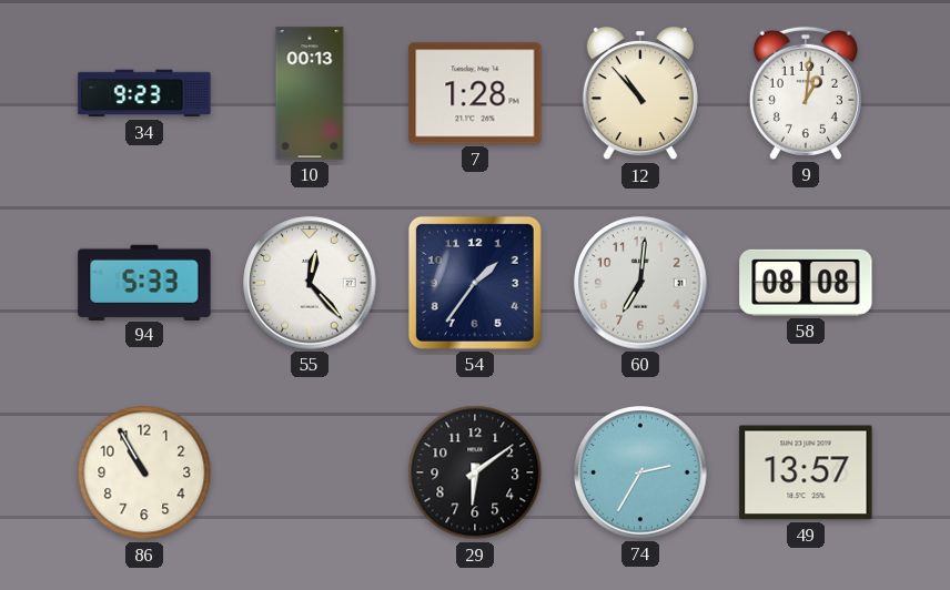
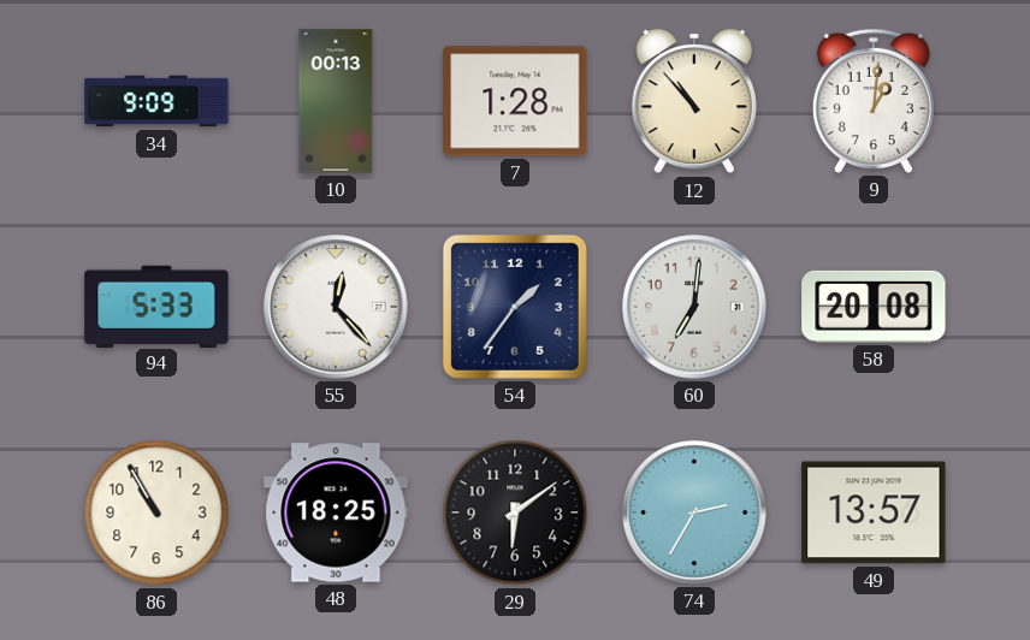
34: 9:23 -> 9:09 (156, 101)
58: 08:08 -> 20:08 (874, 307)
48: none -> 18:25 (336, 512)
